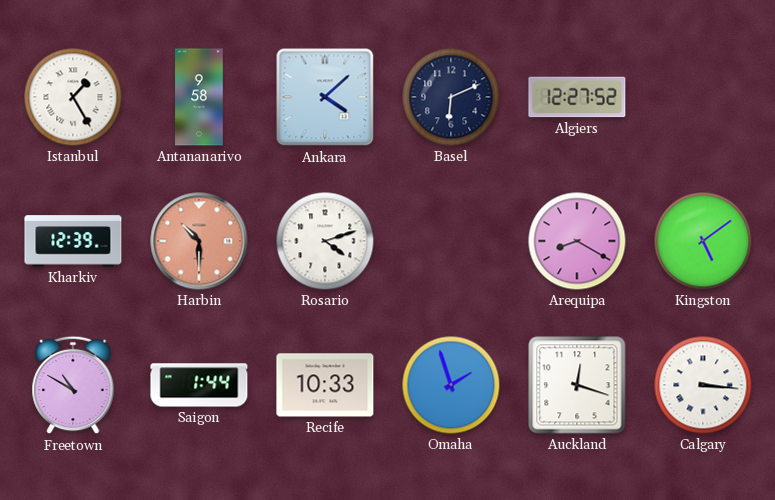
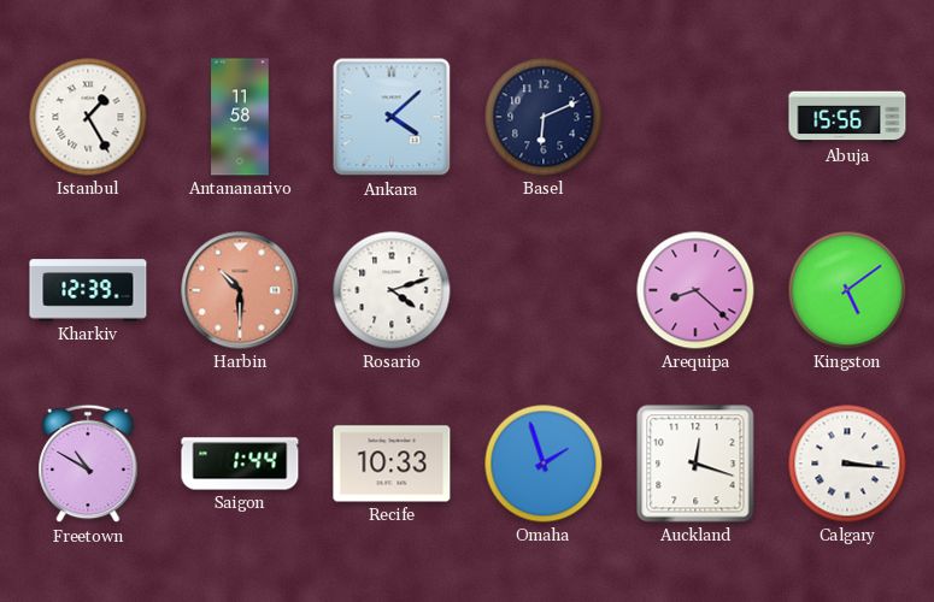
Antananarivo: 9:58 -> 11:58 (240, 117)
Algiers: 12:27 -> none (577, 97)
Abuja: none -> 15:56 (847, 117)
Arequipa: 8:20 -> 8:22 (695, 290)
